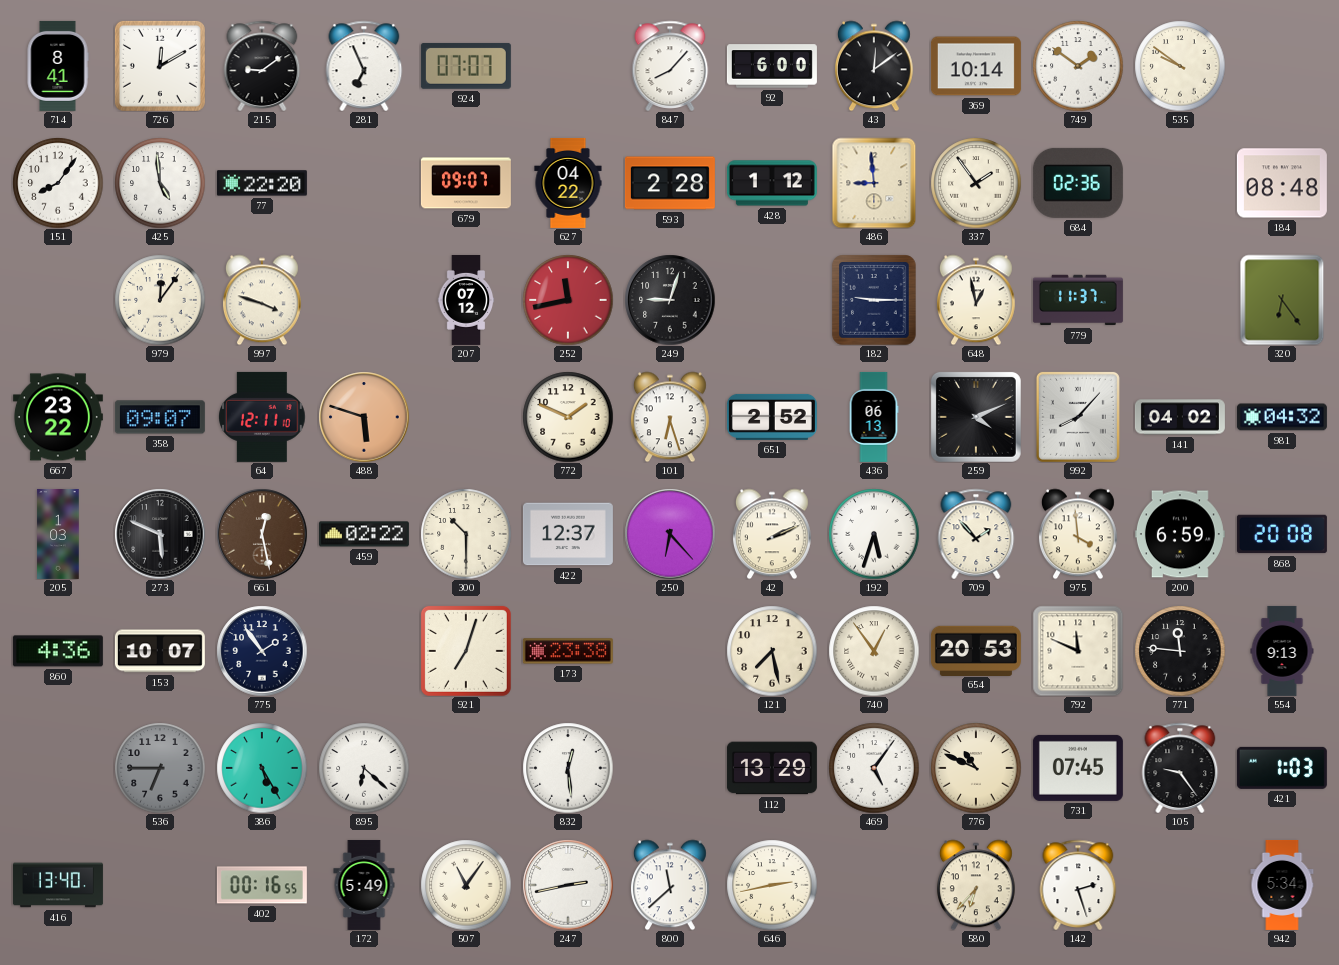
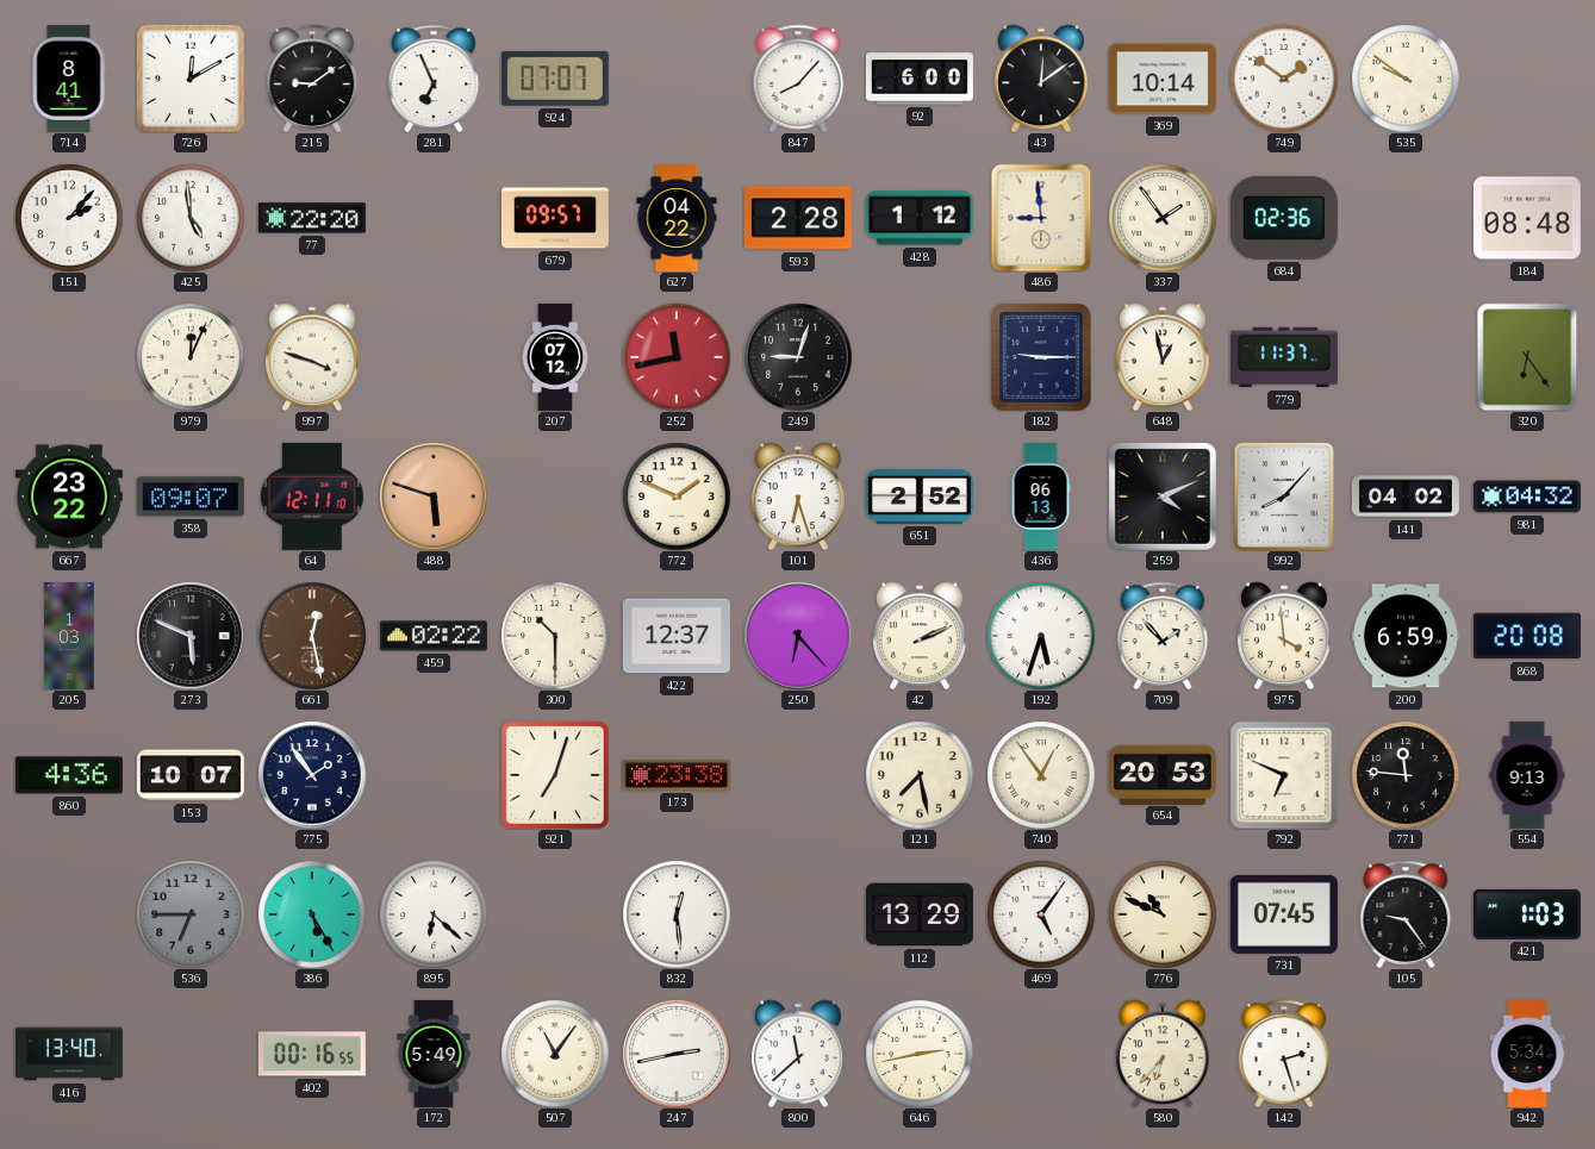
151: 8:06 -> 2:07 (69, 218)
679: 09:07 -> 09:57 (555, 218)
979: 12:06 -> 12:04 (191, 357)
792: 11:49 -> 6:49 (1284, 775)
